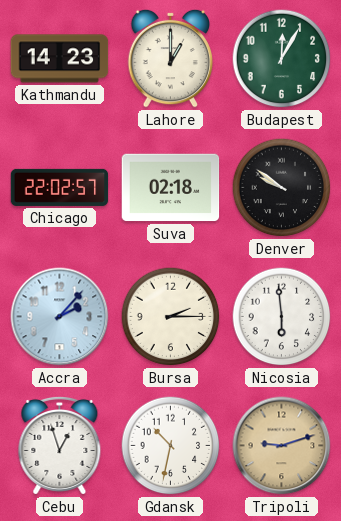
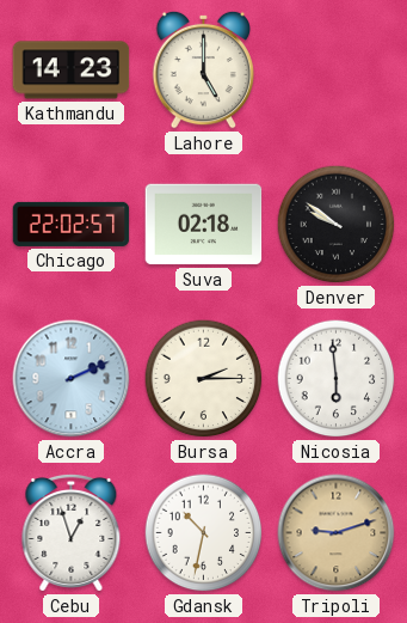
Lahore: 1:00 -> 5:00 (204, 69)
Budapest: 12:05 -> none (282, 59)
Accra: 2:07 -> 2:11 (72, 379)
